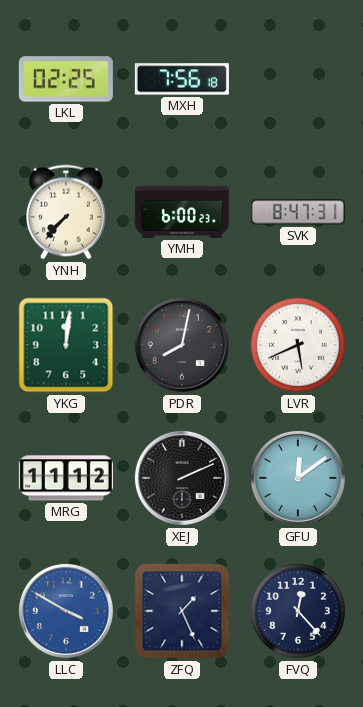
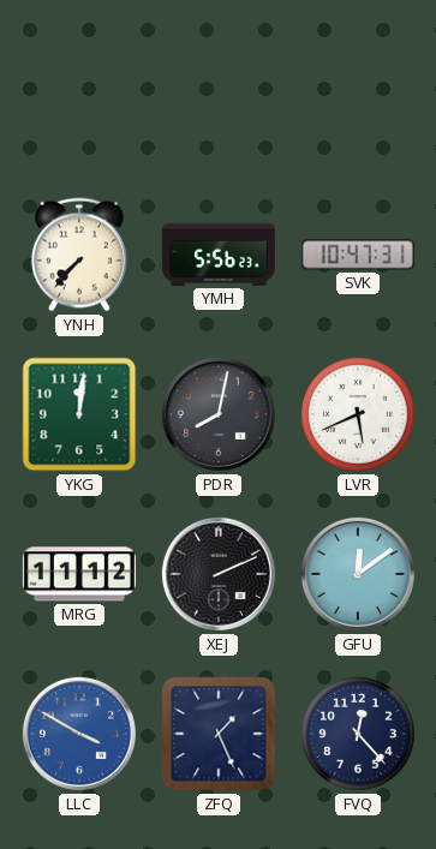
LKL: 02:25 -> none (66, 79)
MXH: 7:56 -> none (182, 79)
YMH: 6:00 -> 5:56 (219, 255)
SVK: 8:47 -> 10:47 (358, 255)
